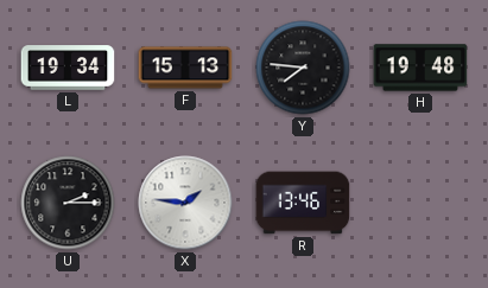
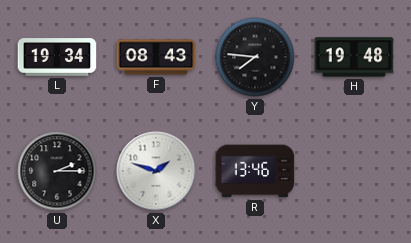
F: 15:13 -> 08:43 (156, 57)
X: 1:46 -> 1:48 (156, 171)
